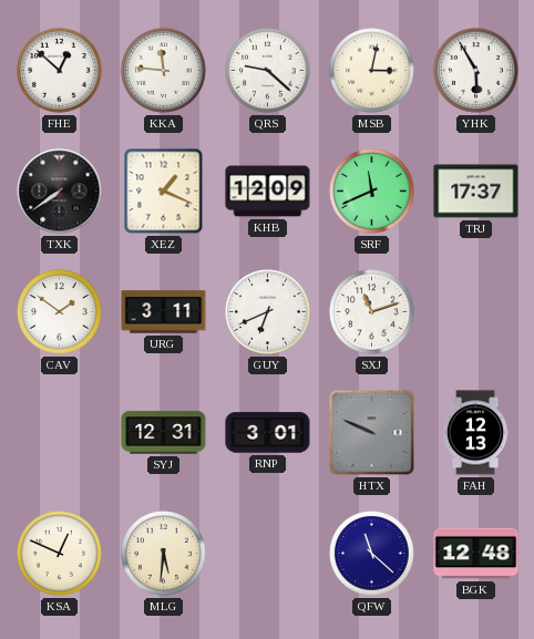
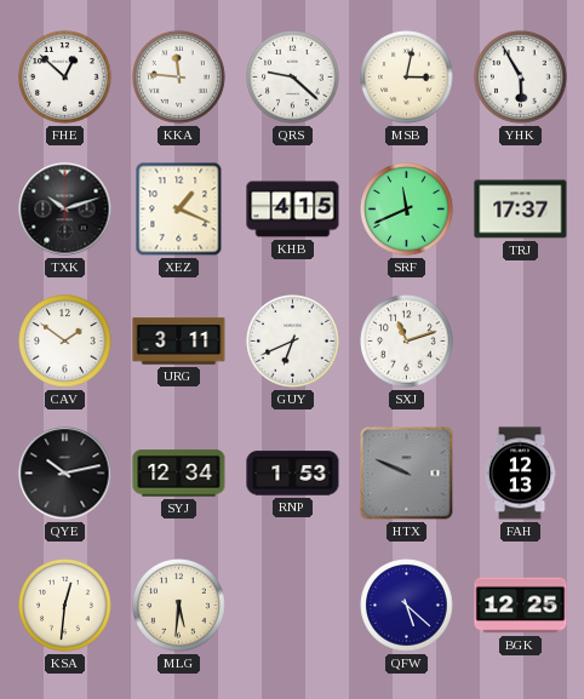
TXK: 7:39 -> 10:12 (65, 210)
KHB: 12:09 -> 4:15 (293, 210)
QYE: none -> 10:13 (65, 474)
SYJ: 12:31 -> 12:34 (179, 474)
RNP: 3:01 -> 1:53 (293, 474)
KSA: 12:49 -> 12:31 (65, 606)
QFW: 11:22 -> 5:22 (407, 606)
BGK: 12:48 -> 12:25 (521, 606)
